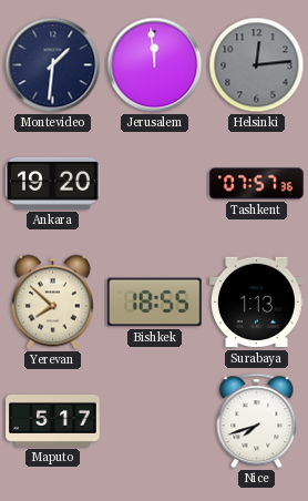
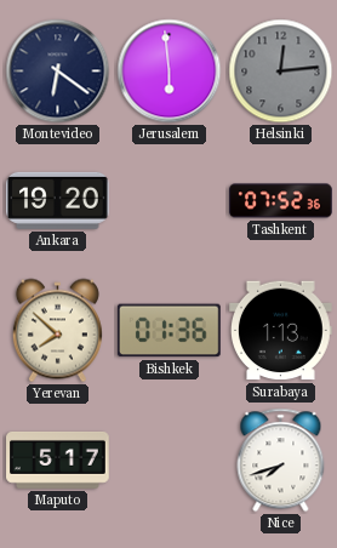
Montevideo: 1:31 -> 6:21 (58, 72)
Jerusalem: 11:59 -> 5:59 (170, 72)
Tashkent: 07:57 -> 07:52 (281, 201)
Bishkek: 18:55 -> 01:36 (168, 331)
